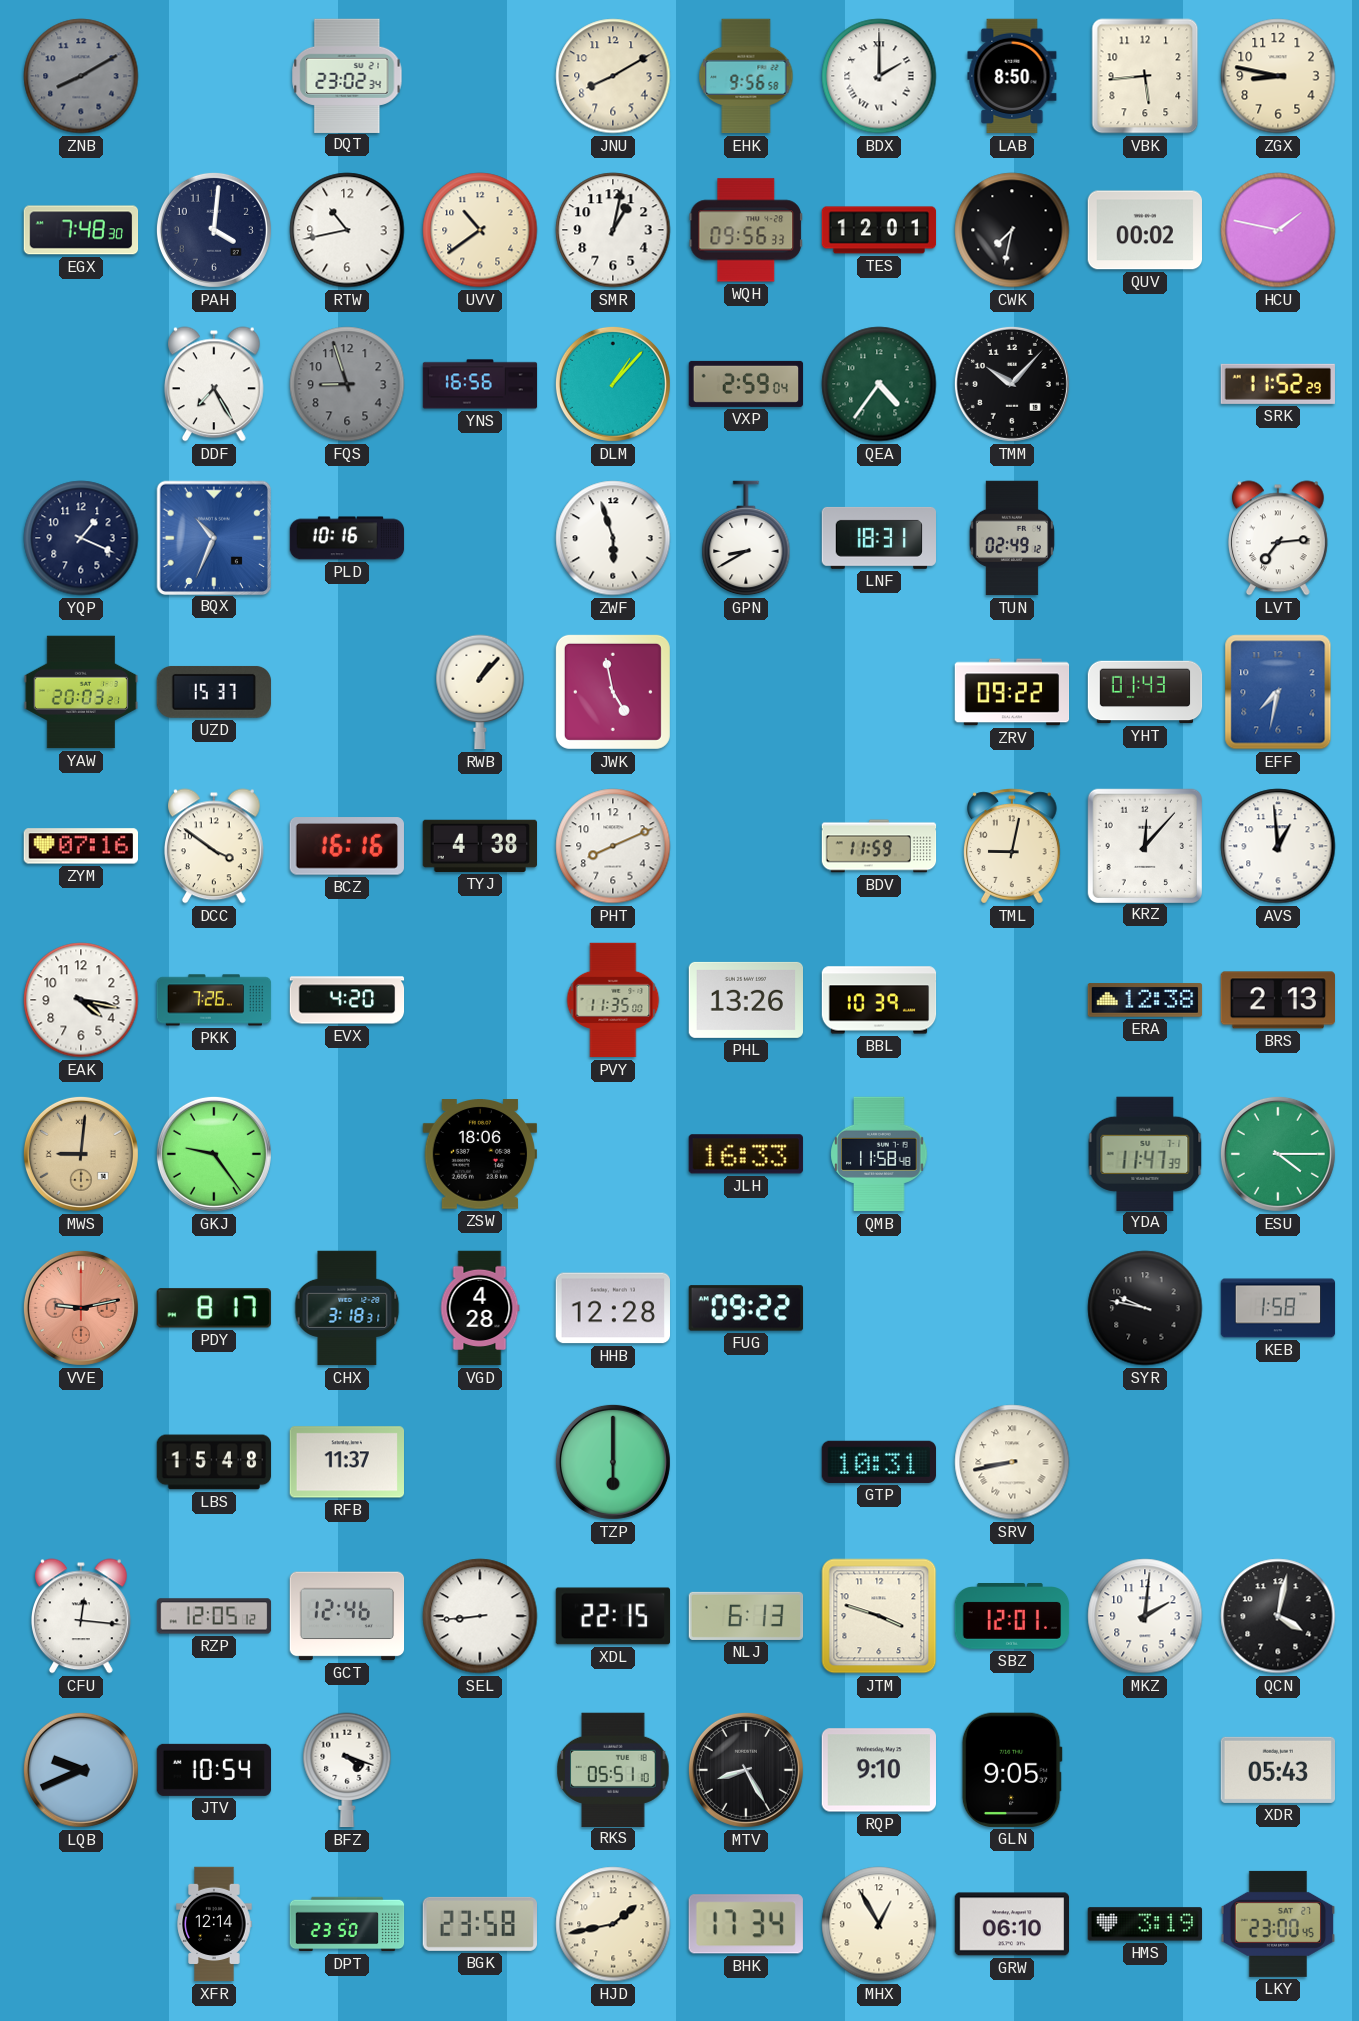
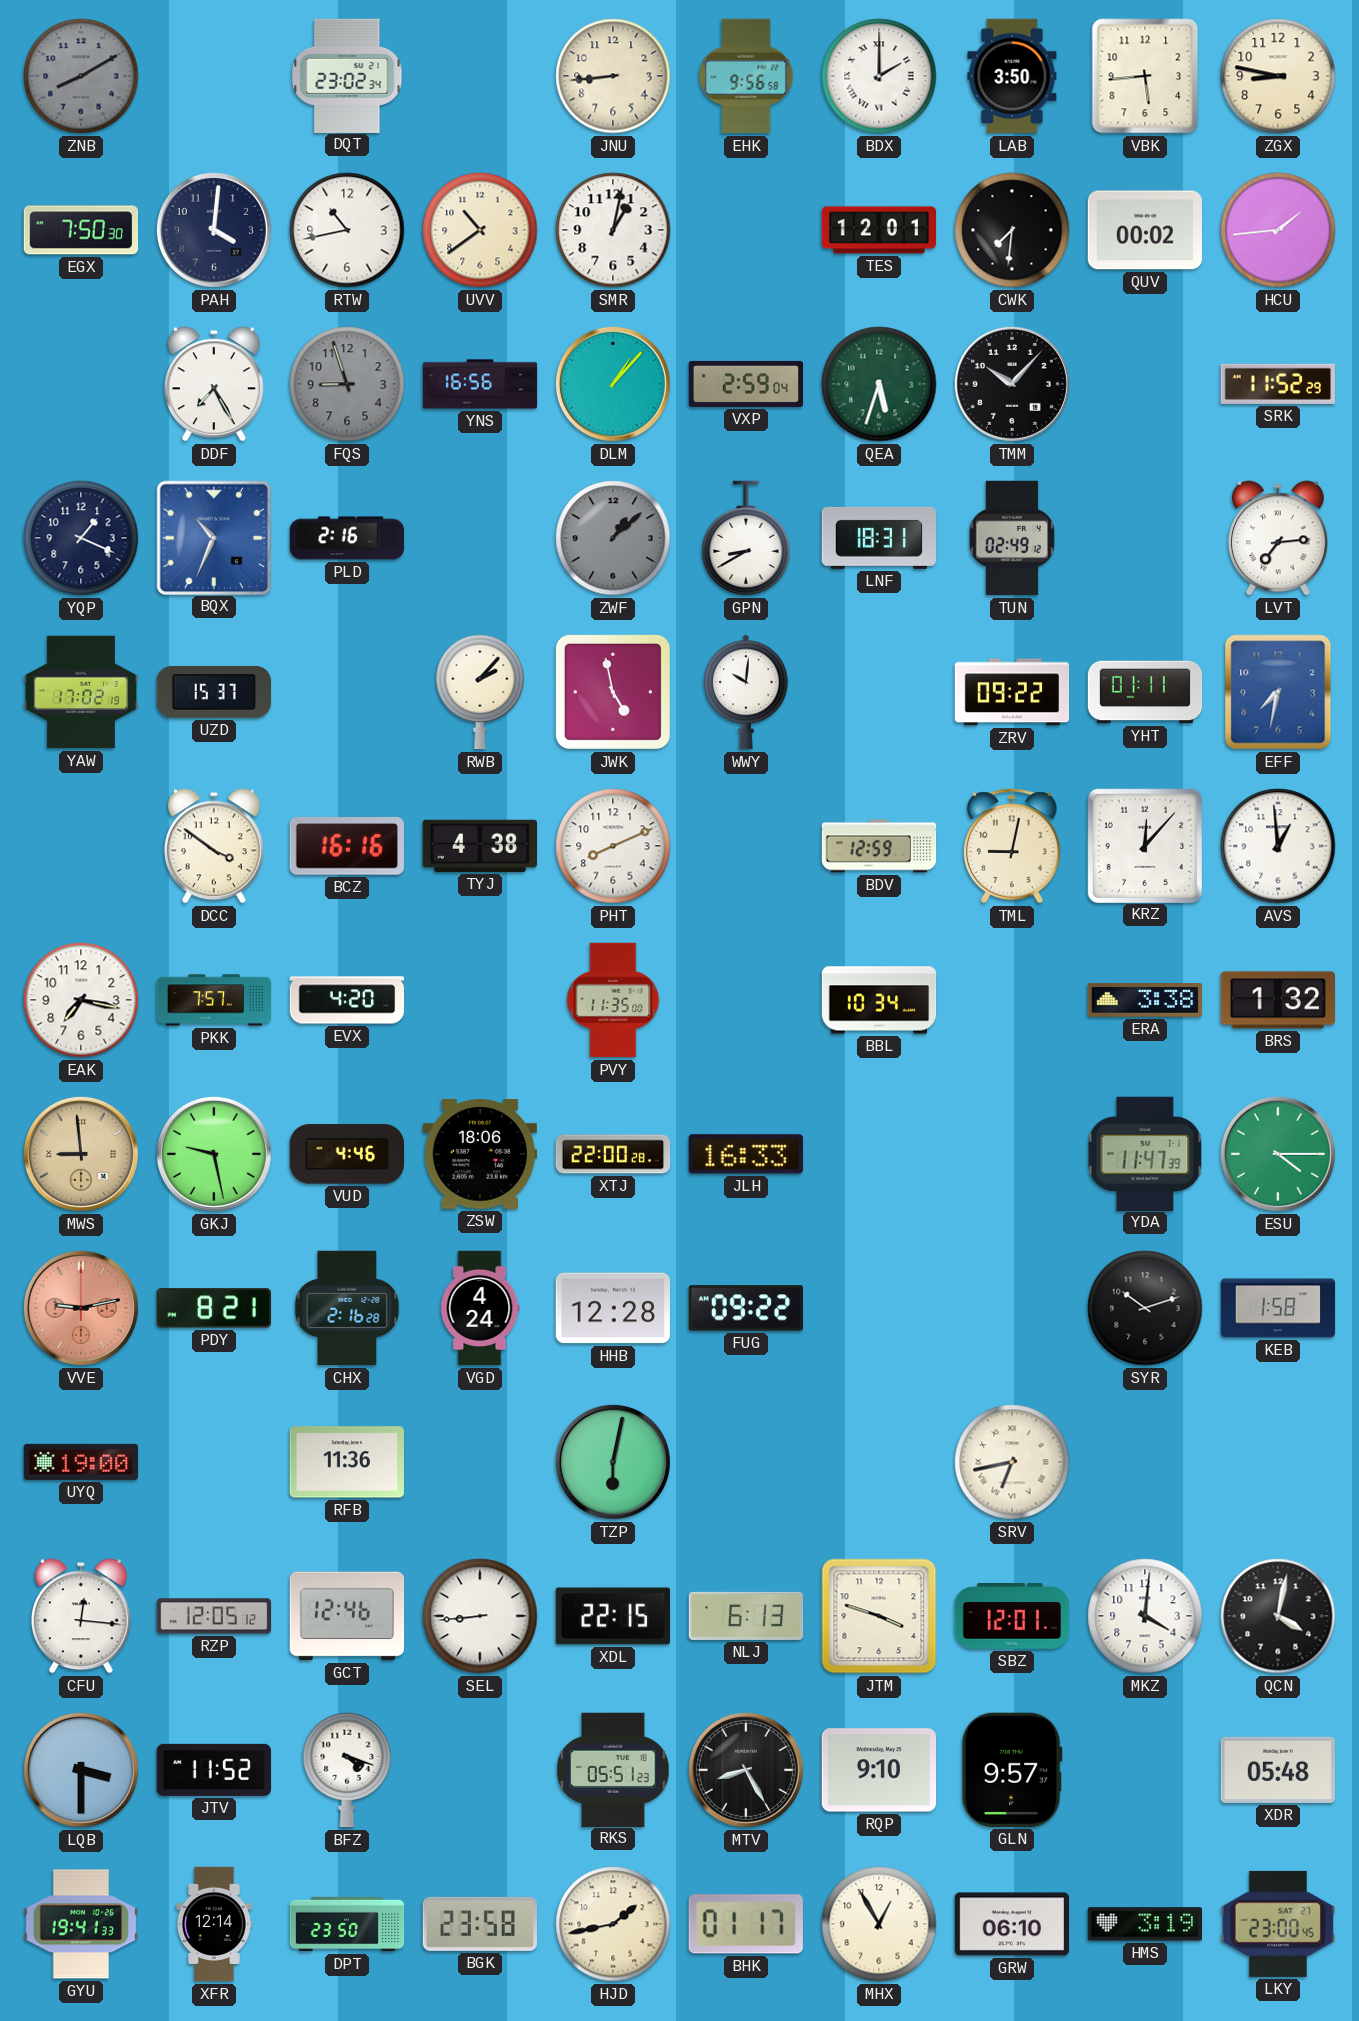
JNU: 8:10 -> 8:44 (613, 76)
LAB: 8:50 -> 3:50 (1012, 76)
EGX: 7:48 -> 7:50 (81, 230)
WQH: 09:56 -> none (745, 230)
CWK: 7:32 -> 7:31 (1012, 230)
HCU: 1:47 -> 1:44 (1278, 230)
QEA: 4:36 -> 5:33 (879, 384)
PLD: 10:16 -> 2:16 (347, 538)
ZWF: 5:57 -> 1:08 (613, 538)
ZWF dial: white -> grey (613, 538)
YAW: 20:03 -> 17:02 (81, 692)
RWB: 1:07 -> 2:07 (480, 692)
WWY: none -> 10:01 (746, 692)
YHT: 01:43 -> 01:11 (1145, 692)
ZYM: 07:16 -> none (80, 846)
BDV: 11:59 -> 12:59 (879, 846)
EAK: 4:17 -> 7:17 (81, 1000)
PKK: 7:26 -> 7:57 (214, 1000)
PHL: 13:26 -> none (745, 1000)
BBL: 10:39 -> 10:34 (879, 1000)
ERA: 12:38 -> 3:38 (1145, 1000)
BRS: 2:13 -> 1:32 (1277, 1000)
MWS: 9:01 -> 8:59 (81, 1154)
GKJ: 9:24 -> 9:28 (214, 1154)
VUD: none -> 4:46 (346, 1154)
XTJ: none -> 22:00 (613, 1154)
QMB: 11:58 -> none (879, 1154)
PDY: 8:17 -> 8:21 (214, 1308)
CHX: 3:18 -> 2:16 (347, 1308)
VGD: 4:28 -> 4:24 (480, 1308)
SYR: 9:47 -> 10:12 (1145, 1308)
UYQ: none -> 19:00 (81, 1462)
LBS: 15:48 -> none (214, 1462)
RFB: 11:37 -> 11:36 (346, 1462)
TZP: 6:00 -> 6:02 (613, 1462)
GTP: 10:31 -> none (878, 1462)
SRV: 8:43 -> 6:43 (1012, 1462)
MKZ: 2:01 -> 4:01 (1145, 1616)
LQB: 9:41 -> 3:30 (81, 1770)
JTV: 10:54 -> 11:52 (213, 1770)
RKS: 05:51:10 -> 05:51:23 (613, 1769)
GLN: 9:05 -> 9:57 (1012, 1770)
XDR: 05:43 -> 05:48 (1277, 1770)
GYU: none -> 19:41 (80, 1924)
BHK: 17:34 -> 01:17 (746, 1924)
